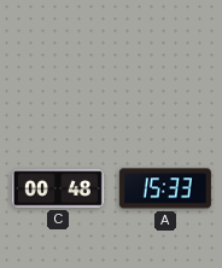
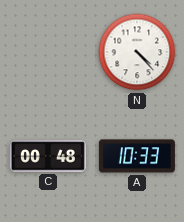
N: none -> 4:23 (137, 52)
A: 15:33 -> 10:33 (137, 156)
